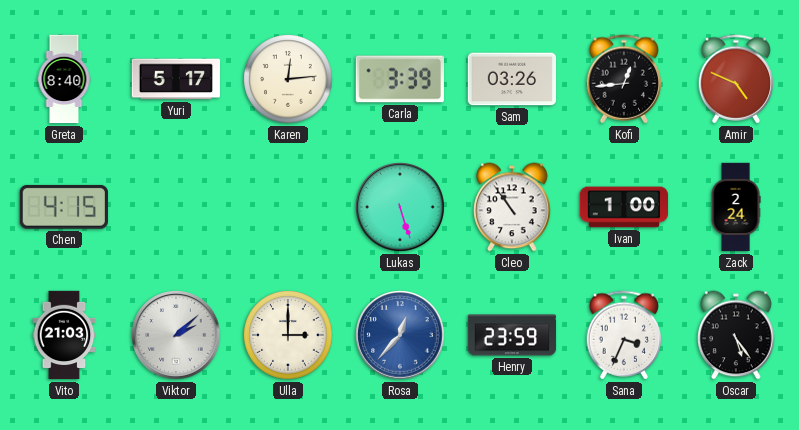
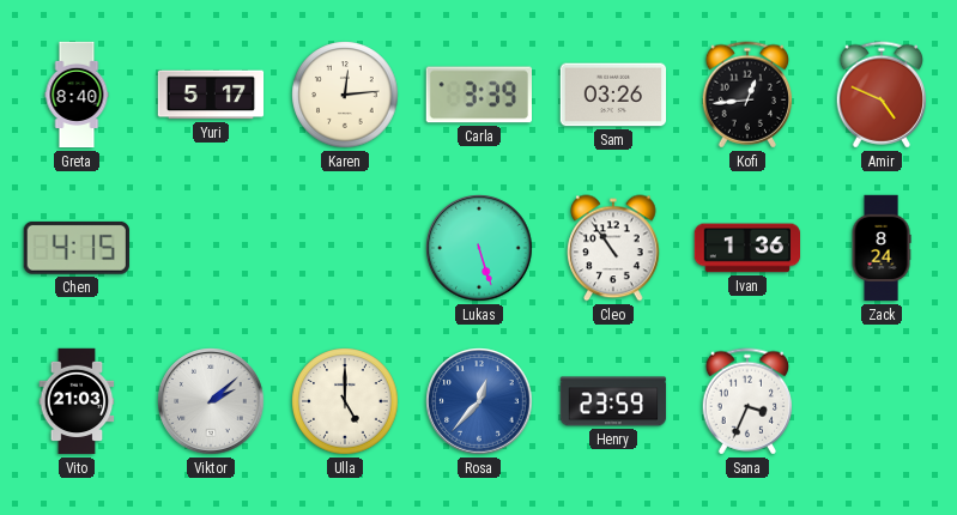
Ivan: 1:00 -> 1:36 (747, 248)
Zack: 2:24 -> 8:24 (882, 248)
Ulla: 3:00 -> 5:00 (345, 401)
Oscar: 5:24 -> none (736, 335)
